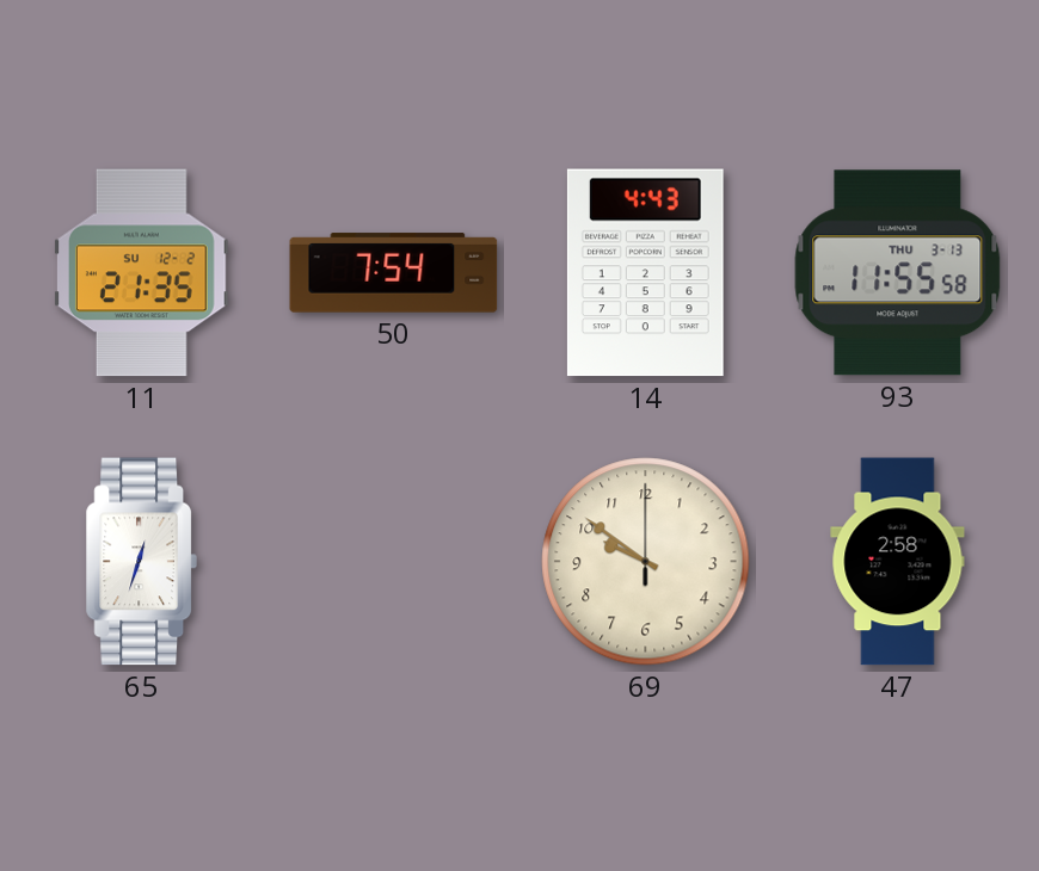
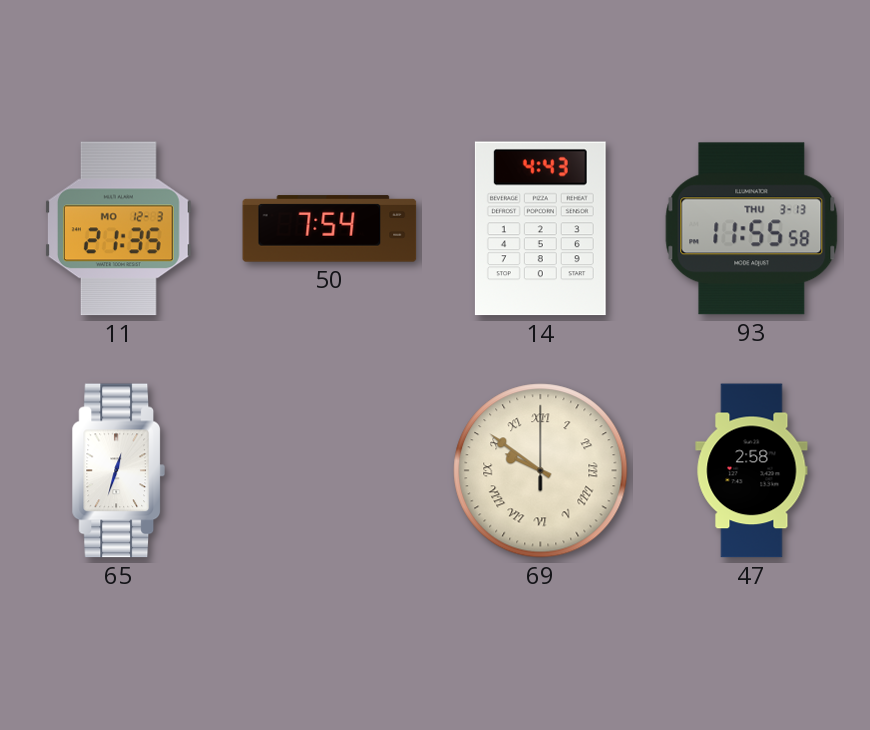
11 date: SU 12-2 -> MO 12-3 (118, 229)
69 numerals: Arabic -> Roman (541, 471)
